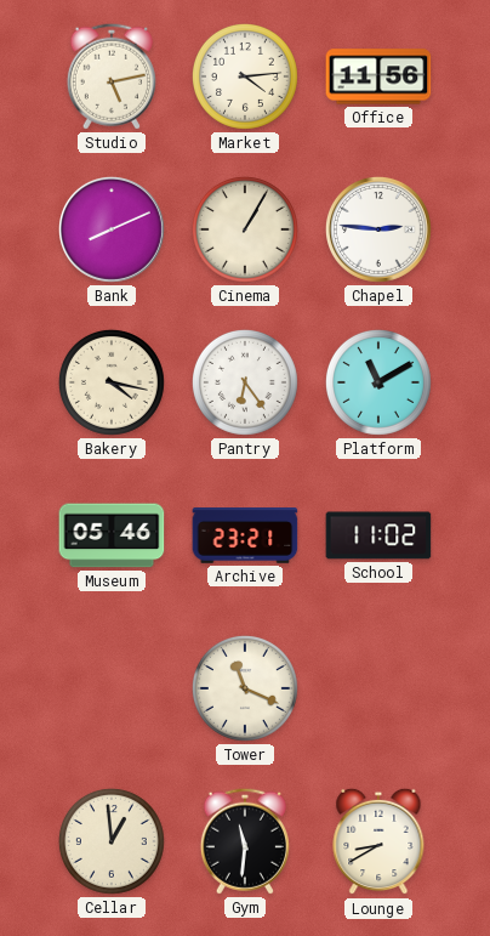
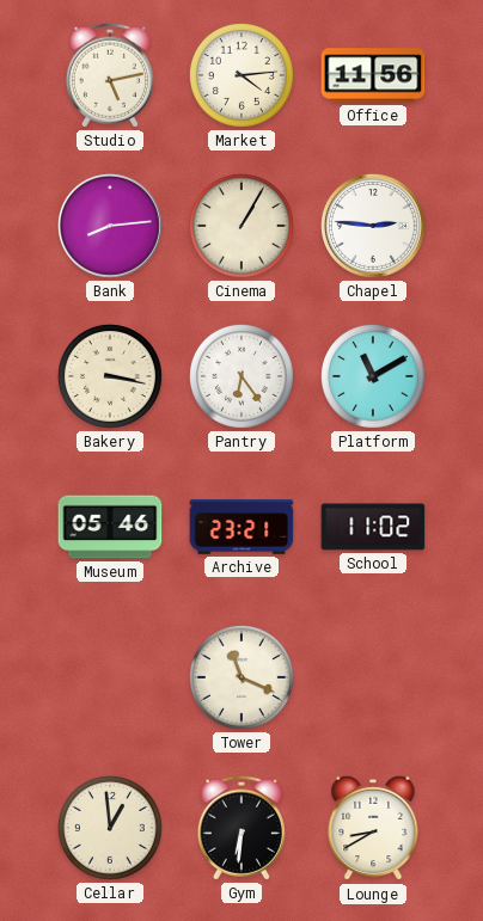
Bank: 8:11 -> 8:14 (111, 227)
Bakery: 4:17 -> 3:17 (110, 376)
Gym: 11:31 -> 6:31 (241, 828)
